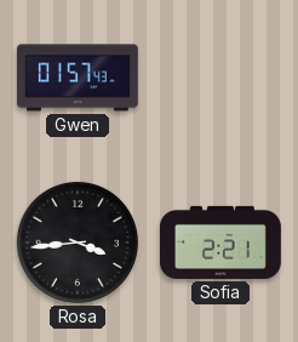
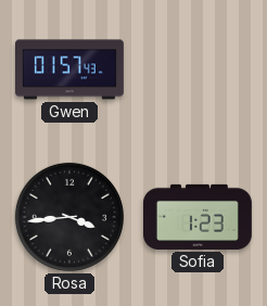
Sofia: 2:21 -> 1:23 (199, 217)
